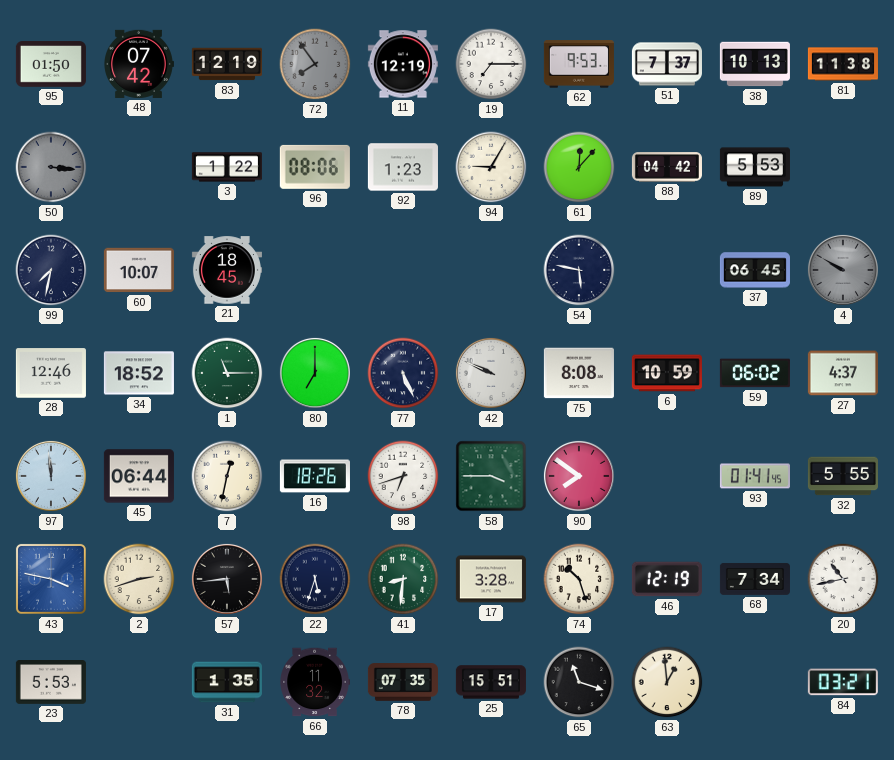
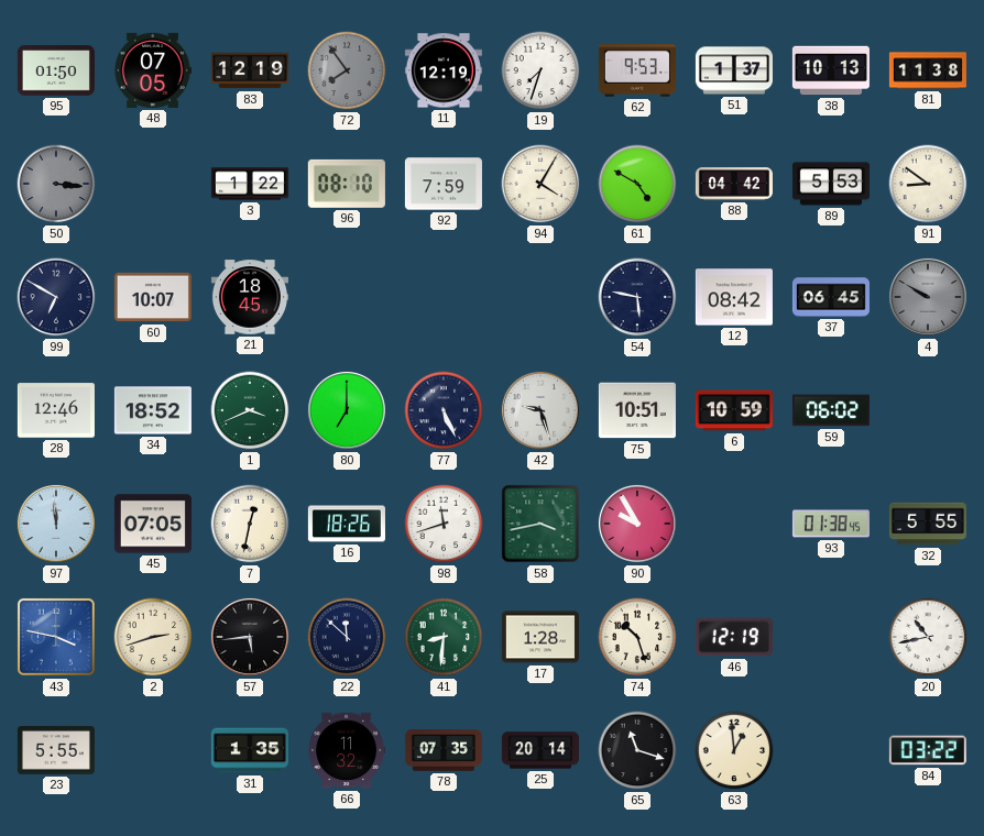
48: 07:42 -> 07:05 (153, 70)
19: 7:15 -> 7:33 (540, 70)
51: 7:37 -> 1:37 (734, 70)
96: 08:06 -> 08:10 (347, 184)
92: 1:23 -> 7:59 (444, 184)
94: 9:05 -> 4:05 (540, 184)
61: 12:07 -> 4:50 (637, 184)
91: none -> 8:51 (928, 184)
99: 7:32 -> 6:50 (56, 297)
12: none -> 08:42 (734, 297)
1: 11:15 -> 3:41 (250, 410)
42: 9:49 -> 9:27 (540, 410)
75: 8:08 -> 10:51 (637, 410)
27: 4:37 -> none (843, 373)
45: 06:44 -> 07:05 (153, 524)
98: 6:42 -> 11:42 (444, 524)
58: 3:45 -> 3:43 (540, 524)
90: 7:51 -> 9:55 (637, 524)
93: 01:41 -> 01:38 (831, 524)
22: 5:33 -> 11:52 (347, 637)
17: 3:28 -> 1:28 (540, 637)
68: 7:34 -> none (755, 579)
23: 5:53 -> 5:55 (56, 751)
25: 15:51 -> 20:14 (540, 750)
84: 03:21 -> 03:22 (928, 750)
